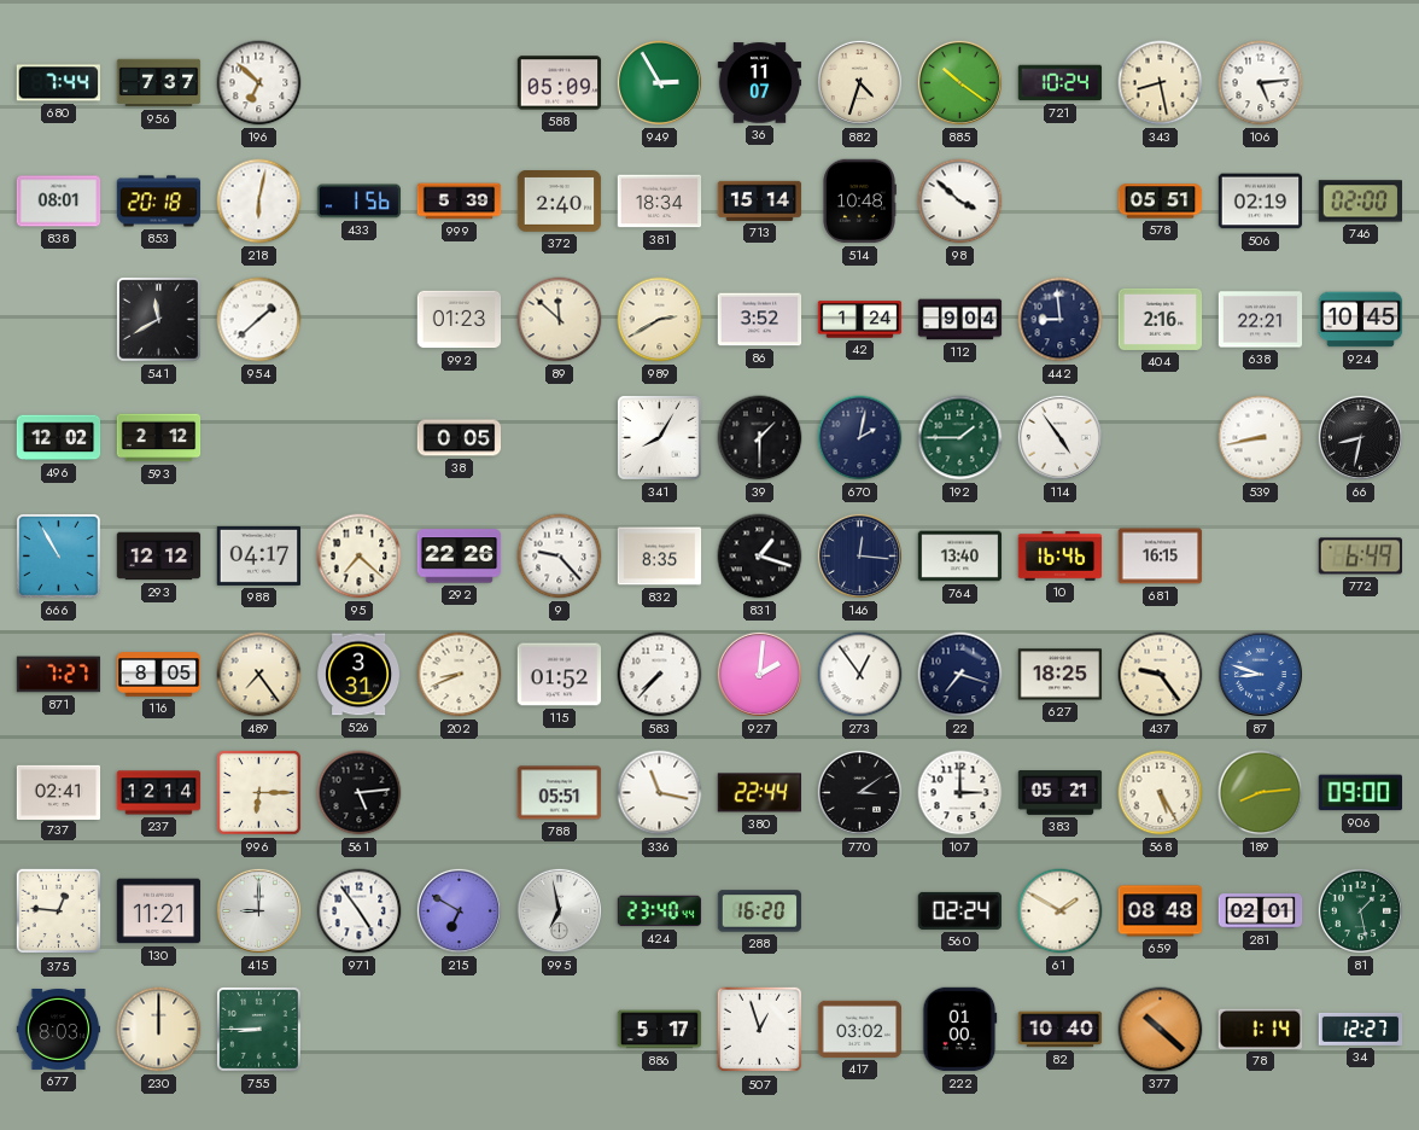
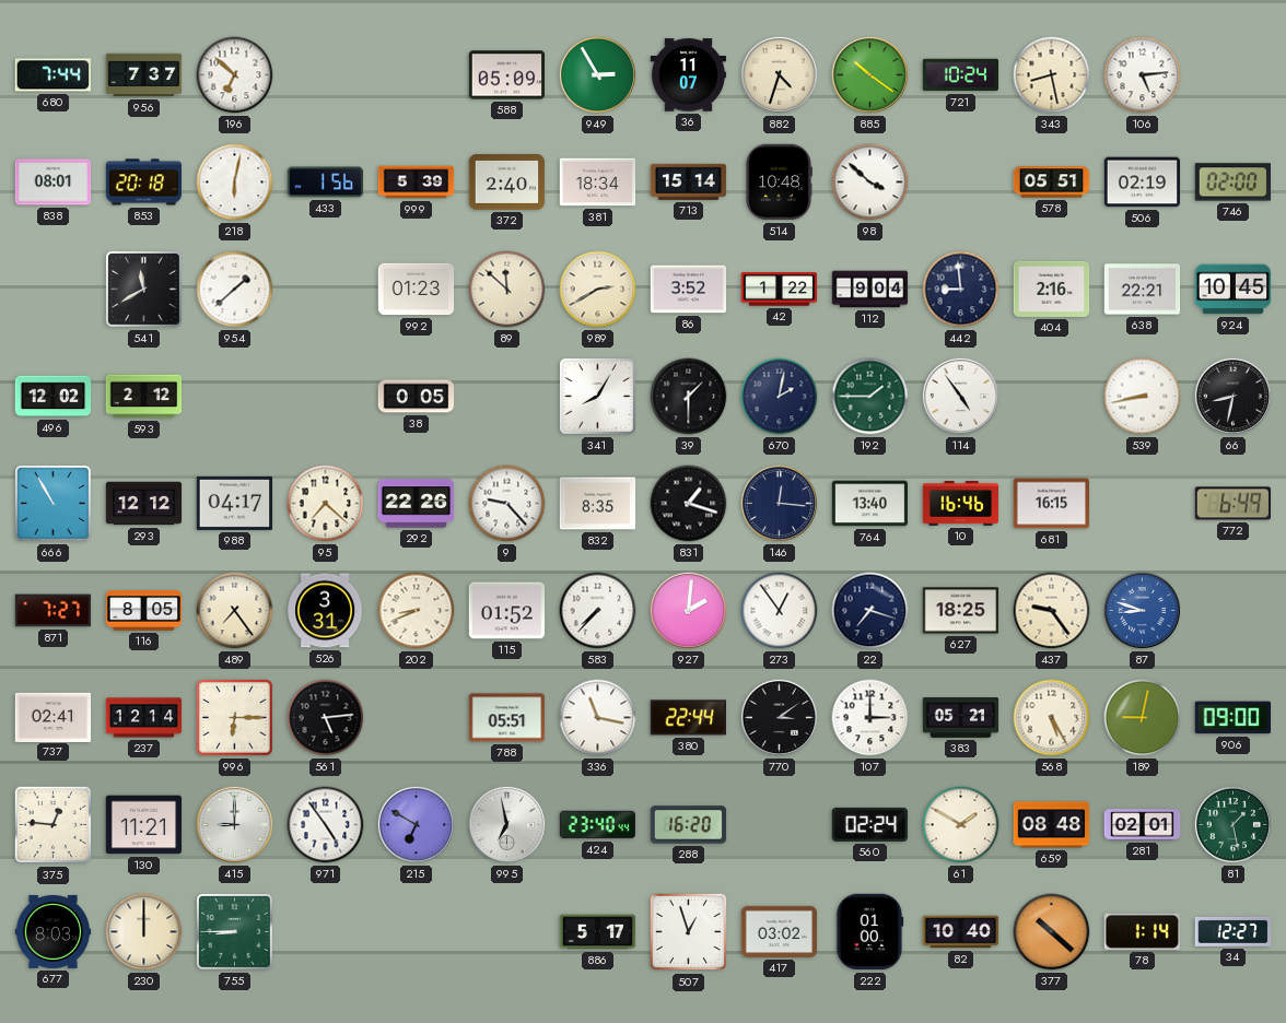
42: 1:24 -> 1:22 (780, 290)
189: 8:14 -> 9:02 (1143, 718)
